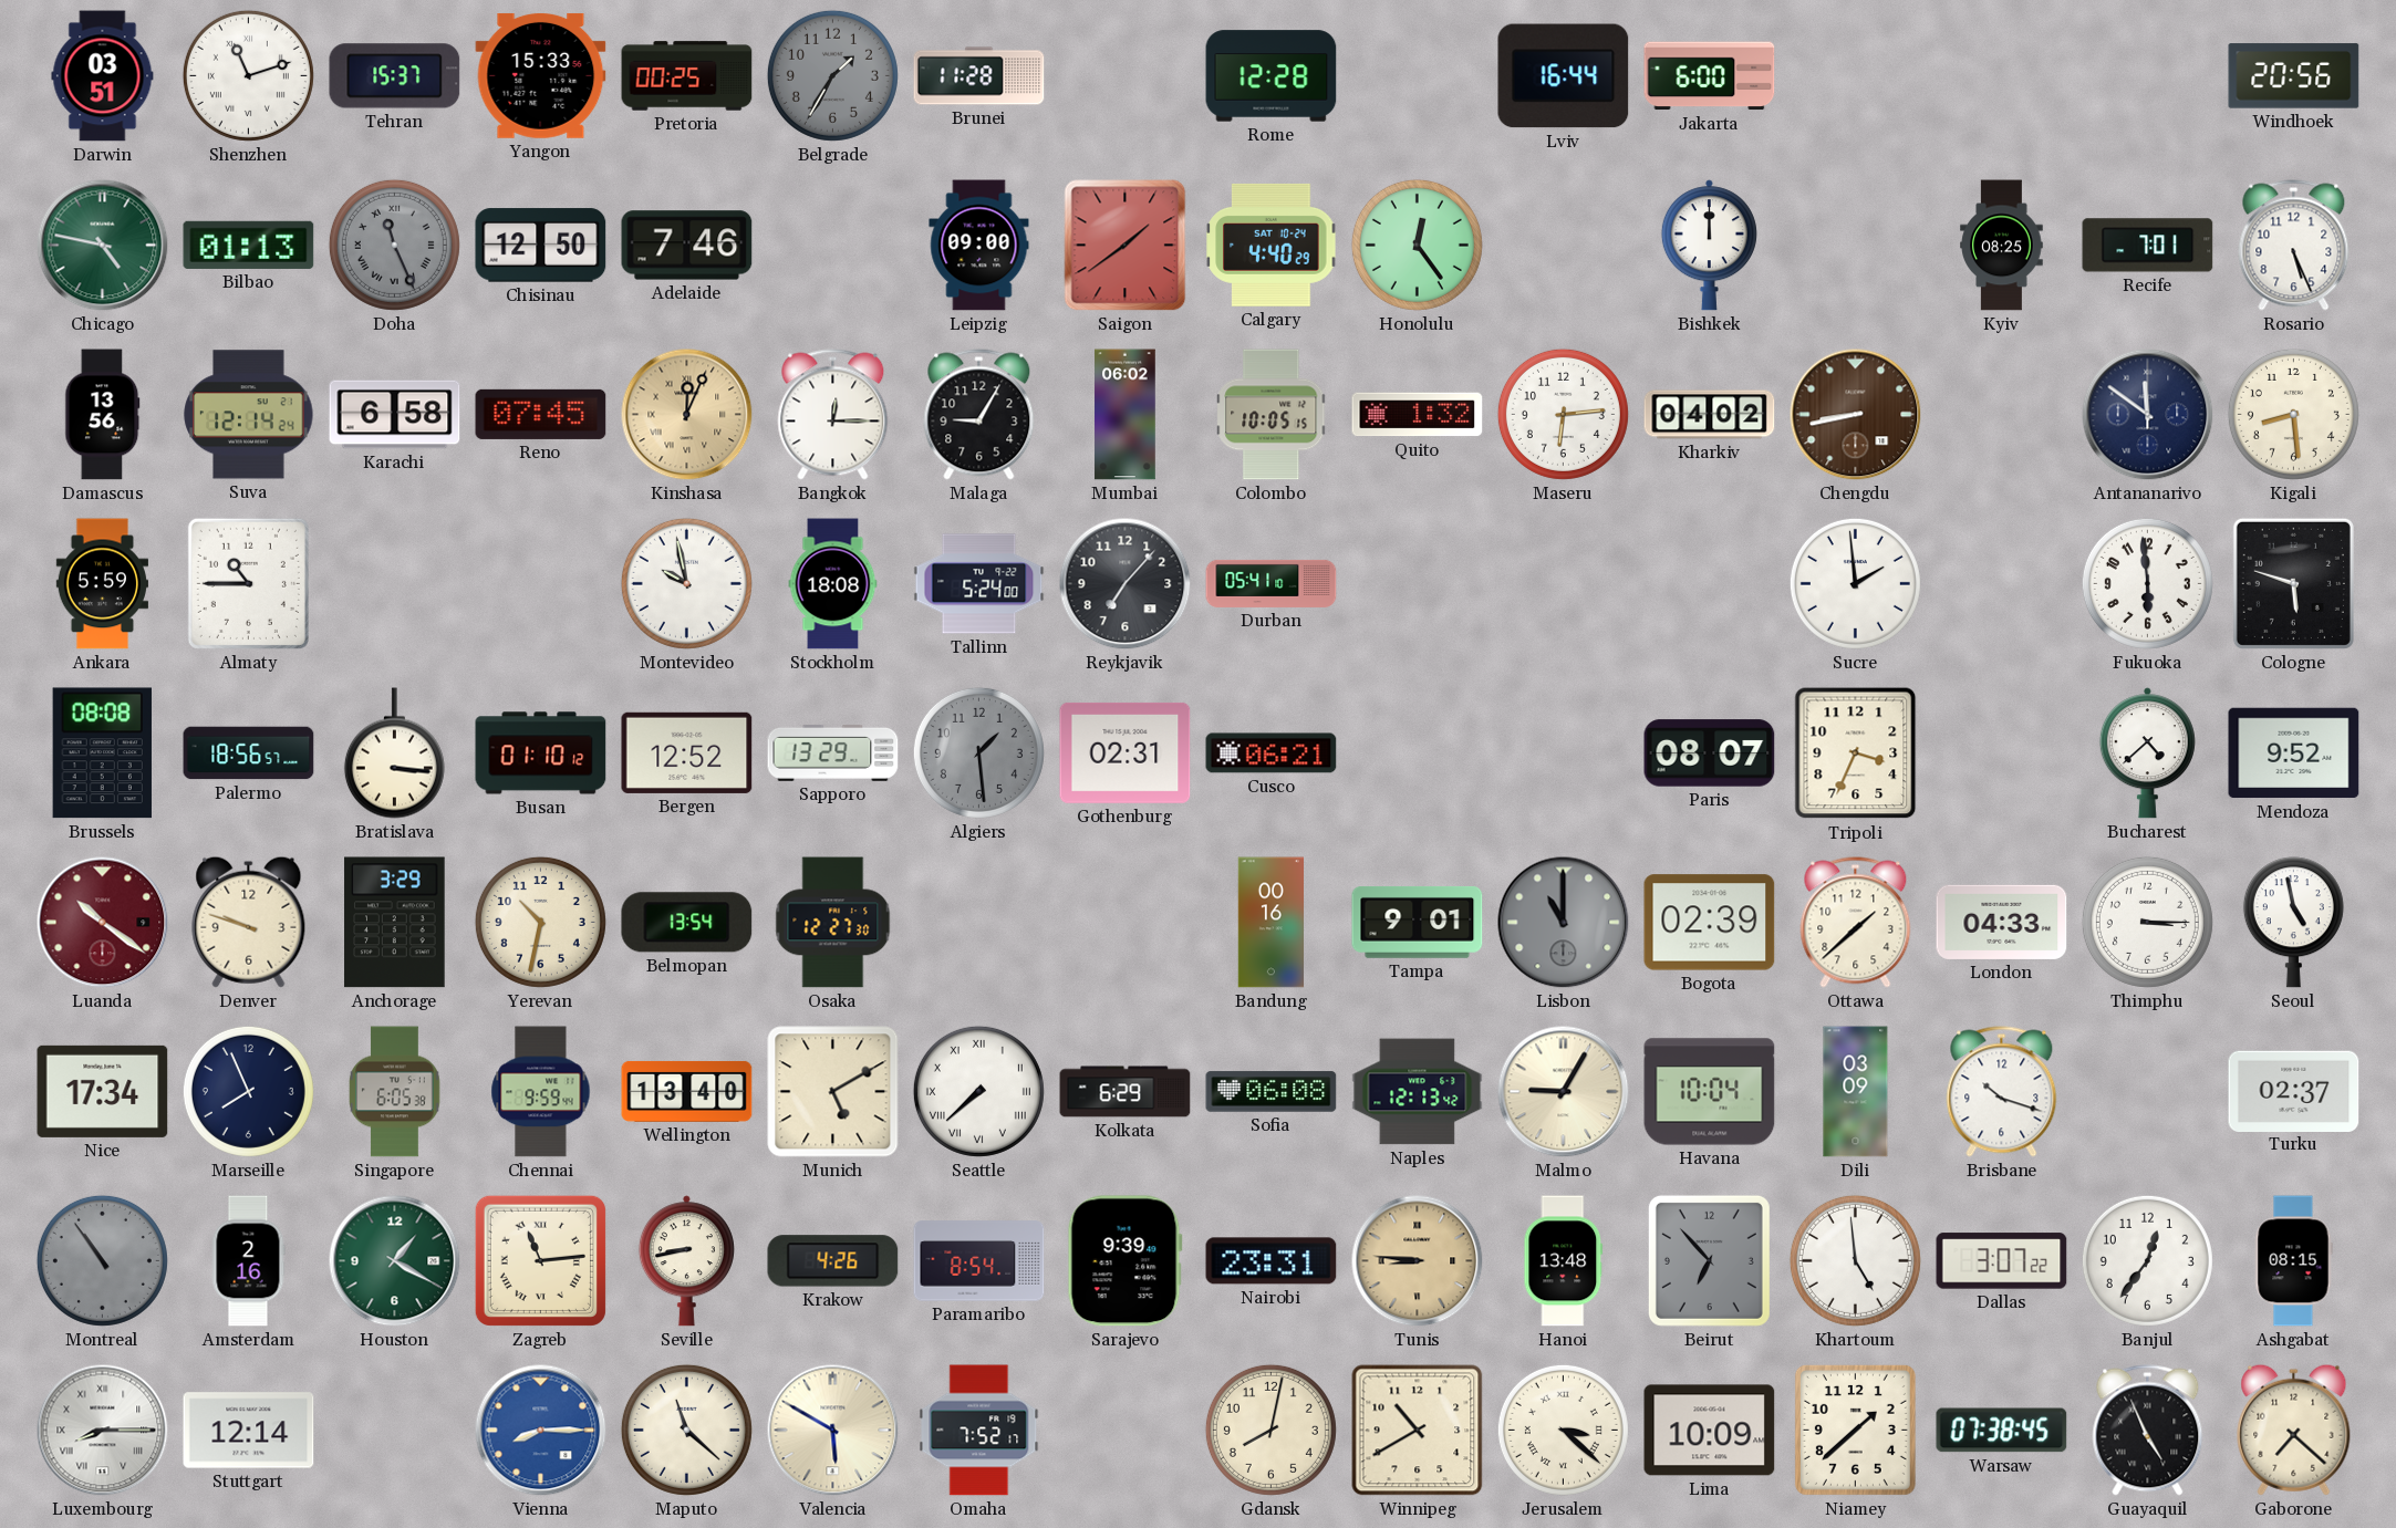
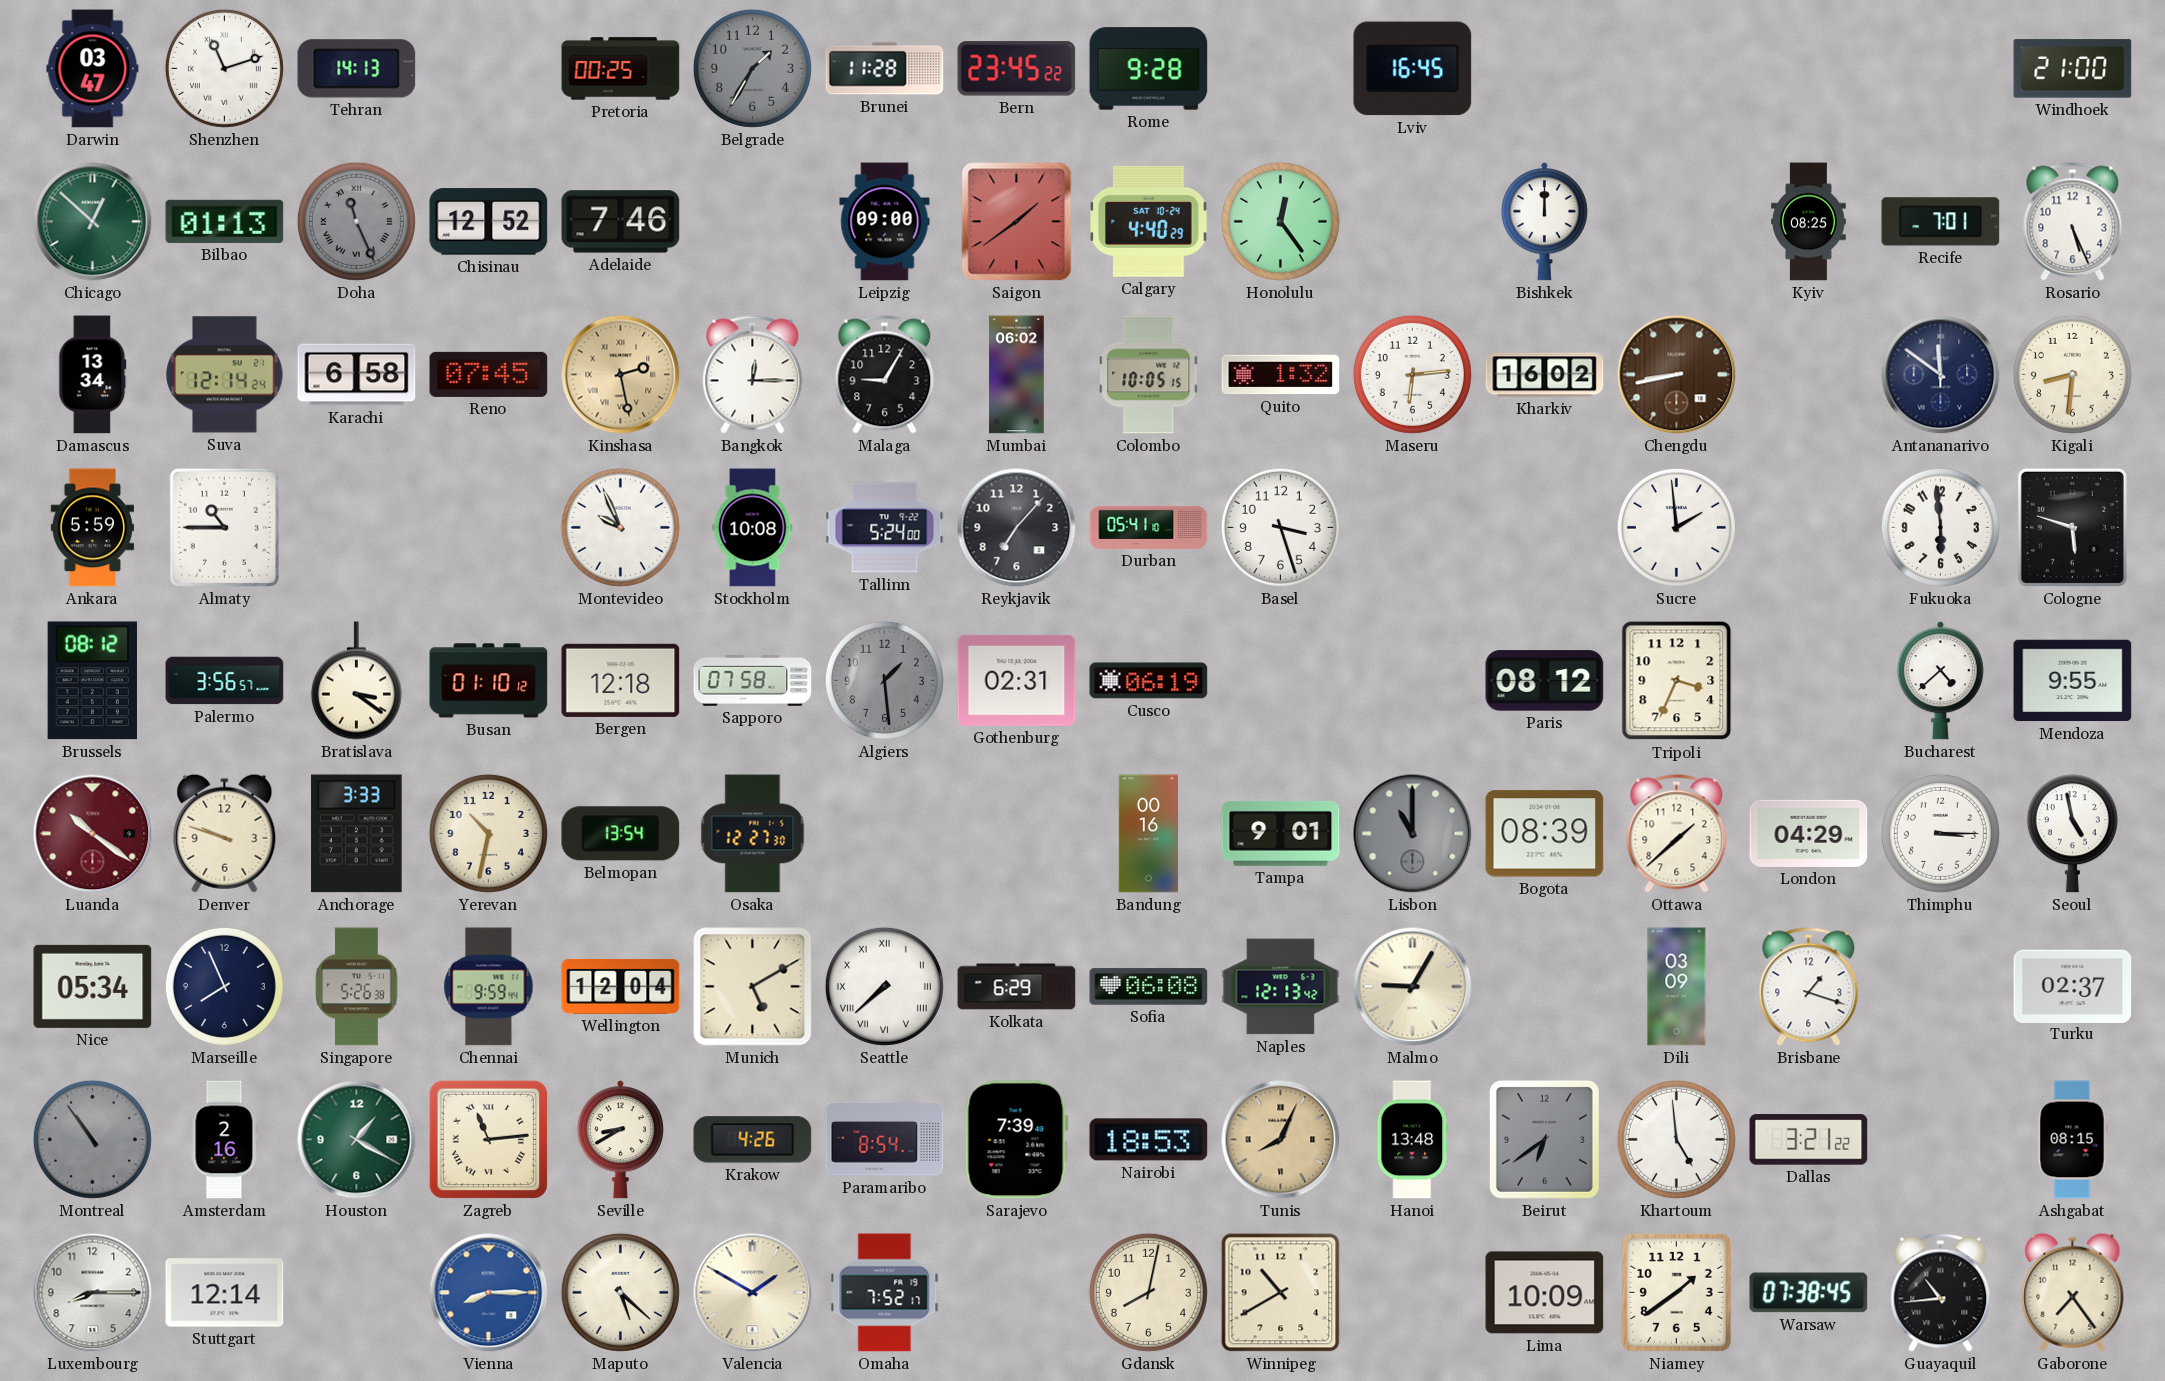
Darwin: 03:51 -> 03:47 (93, 69)
Tehran: 15:37 -> 14:13 (357, 69)
Yangon: 15:33 -> none (541, 75)
Bern: none -> 23:45 (1017, 69)
Rome: 12:28 -> 9:28 (1149, 69)
Lviv: 16:44 -> 16:45 (1413, 69)
Jakarta: 6:00 -> none (1710, 76)
Windhoek: 20:56 -> 21:00 (2073, 69)
Chicago: 4:47 -> 12:52 (93, 222)
Chisinau: 12:50 -> 12:52 (489, 222)
Damascus: 13:56 -> 13:34 (93, 375)
Kinshasa: 12:04 -> 2:28 (621, 375)
Kharkiv: 04:02 -> 16:02 (1545, 375)
Kigali: 8:29 -> 8:31 (2072, 374)
Montevideo: 9:58 -> 9:56 (620, 527)
Stockholm: 18:08 -> 10:08 (753, 528)
Basel: none -> 3:27 (1280, 527)
Brussels: 08:08 -> 08:12 (92, 681)
Palermo: 18:56 -> 3:56 (225, 681)
Bratislava: 3:16 -> 3:21 (356, 681)
Bergen: 12:52 -> 12:18 (621, 680)
Sapporo: 13:29 -> 07:58 (753, 680)
Cusco: 06:21 -> 06:19 (1149, 681)
Paris: 08:07 -> 08:12 (1545, 681)
Mendoza: 9:52 -> 9:55 (2073, 681)
Anchorage: 3:29 -> 3:33 (357, 834)
Bogota: 02:39 -> 08:39 (1545, 834)
London: 04:33 -> 04:29 (1809, 833)
Nice: 17:34 -> 05:34 (93, 986)
Singapore: 6:05 -> 5:26 (357, 987)
Wellington: 13:40 -> 12:04 (621, 986)
Havana: 10:04 -> none (1710, 1092)
Brisbane: 10:18 -> 1:18 (1809, 987)
Seville: 8:43 -> 8:40 (620, 1140)
Sarajevo: 9:39 -> 7:39 (1016, 1140)
Nairobi: 23:31 -> 18:53 (1149, 1140)
Tunis: 8:46 -> 8:04 (1281, 1140)
Beirut: 6:53 -> 6:39 (1544, 1139)
Dallas: 3:07 -> 3:21 (1809, 1140)
Banjul: 12:36 -> none (2147, 1260)
Luxembourg numerals: Roman -> Arabic (93, 1293)
Maputo: 11:22 -> 5:22 (620, 1292)
Valencia: 5:50 -> 1:50 (753, 1293)
Jerusalem: 3:22 -> none (1563, 1430)
Niamey: 1:38 -> 1:39 (1676, 1292)
Guayaquil: 4:56 -> 10:44 (1941, 1293)
Gaborone: 7:22 -> 7:24 (2073, 1292)
